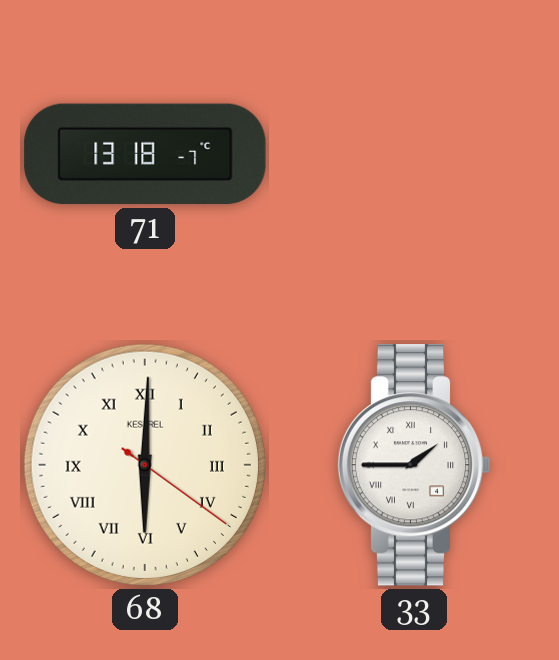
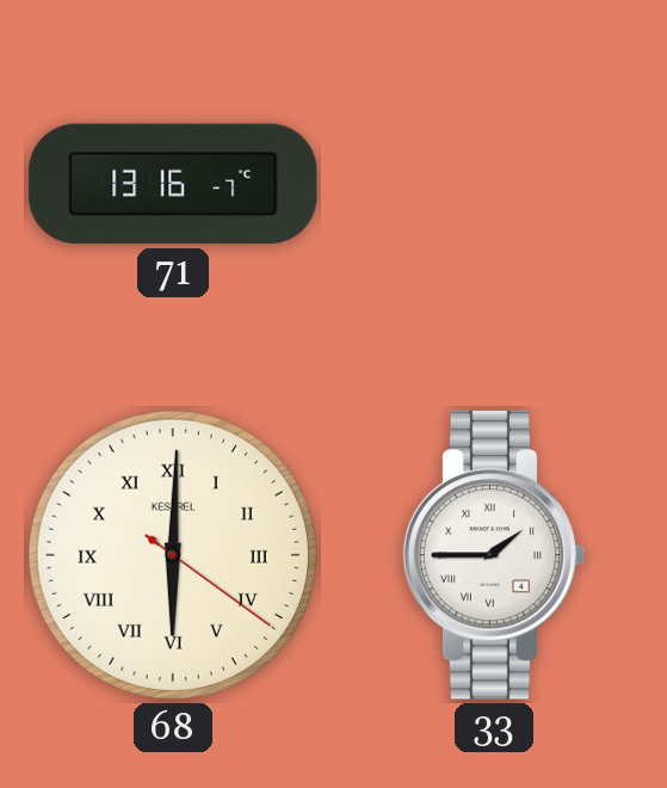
71: 13:18 -> 13:16 (173, 184)
